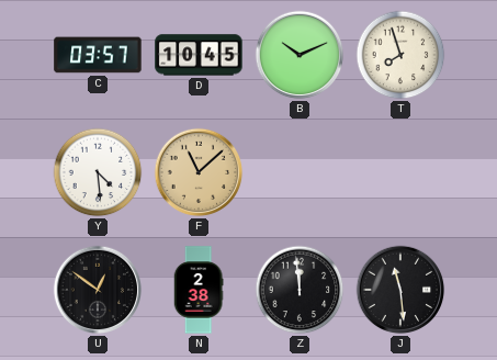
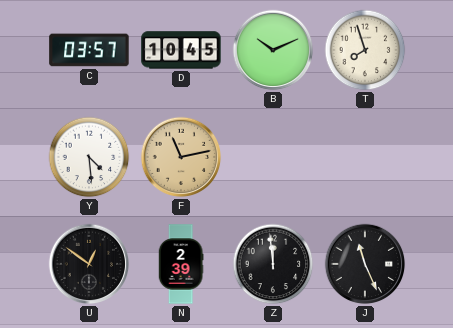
F: 11:08 -> 11:13 (181, 157)
N: 2:38 -> 2:39 (181, 264)
J: 11:29 -> 11:26 (365, 264)
